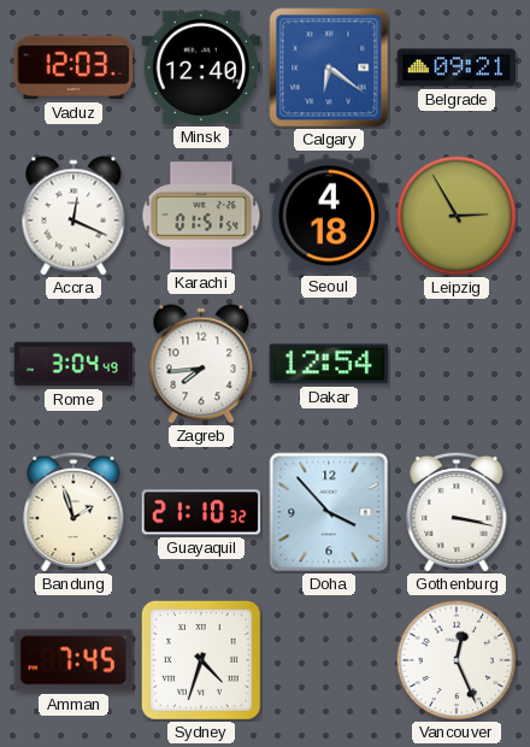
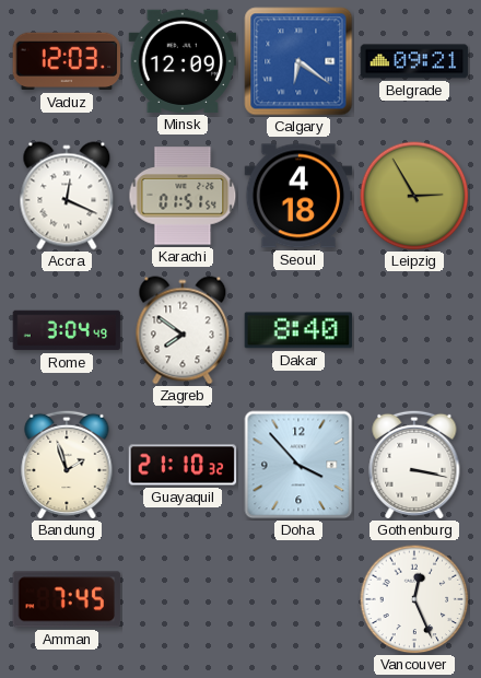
Minsk: 12:40 -> 12:09 (183, 61)
Zagreb: 7:44 -> 7:51 (183, 330)
Dakar: 12:54 -> 8:40 (298, 330)
Sydney: 4:33 -> none (201, 660)
